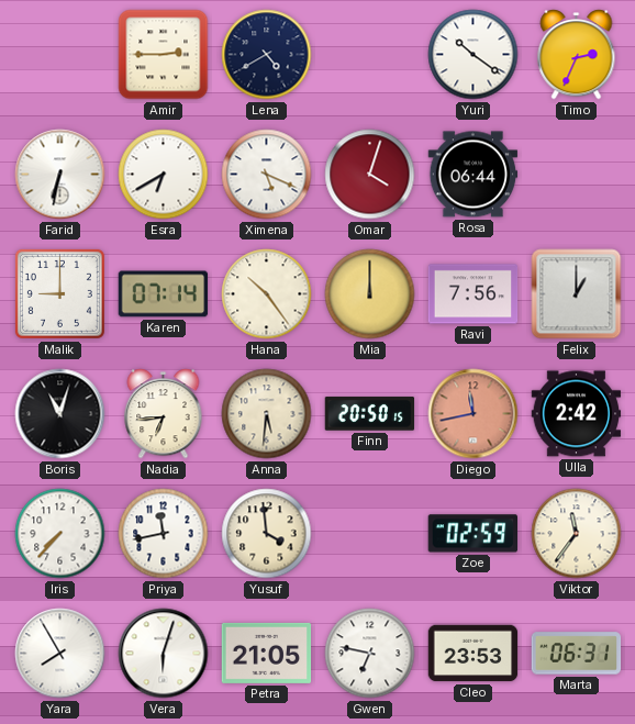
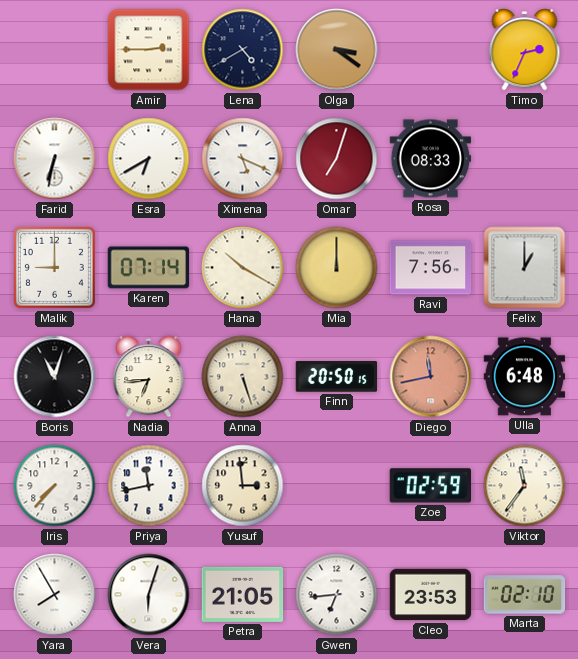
Olga: none -> 3:21 (337, 50)
Yuri: 10:21 -> none (474, 55)
Omar: 4:03 -> 7:03 (337, 159)
Rosa: 06:44 -> 08:33 (431, 159)
Hana: 10:24 -> 10:20 (243, 268)
Anna: 5:31 -> 5:27 (243, 377)
Ulla: 2:42 -> 6:48 (525, 377)
Yusuf: 3:59 -> 2:59 (243, 486)
Gwen: 6:47 -> 6:44 (337, 595)
Marta: 06:31 -> 02:10 (525, 595)
